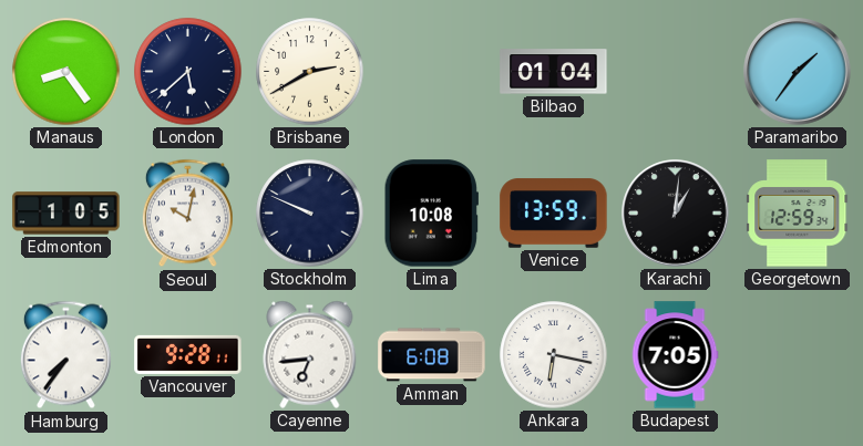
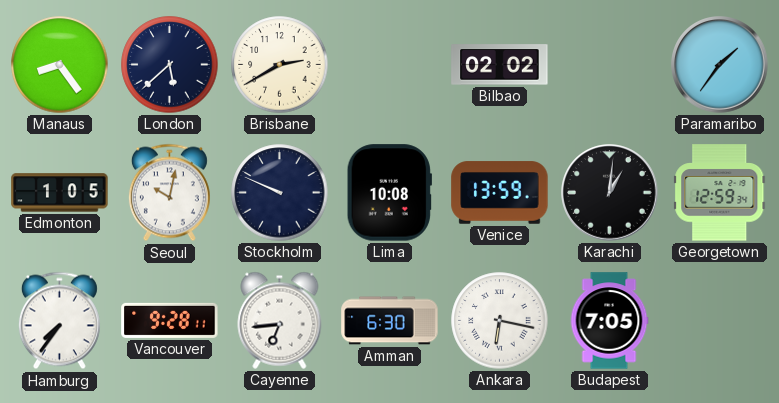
Bilbao: 01:04 -> 02:02 (500, 65)
Amman: 6:08 -> 6:30 (390, 321)
